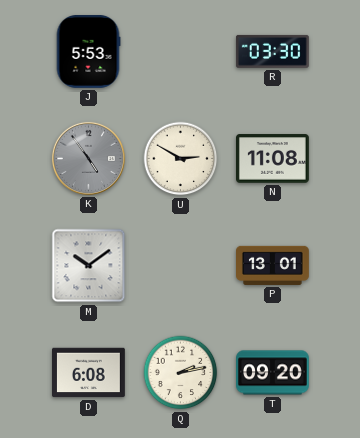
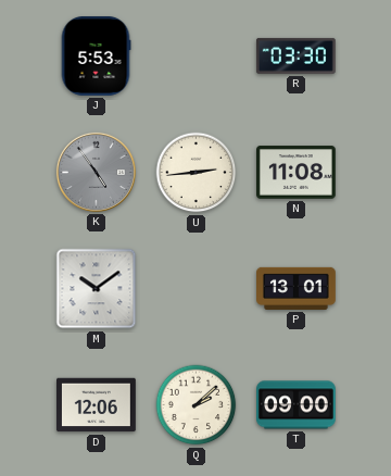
U: 2:50 -> 2:44 (197, 173)
D: 6:08 -> 12:06 (97, 405)
Q: 2:13 -> 2:08 (197, 405)
T: 09:20 -> 09:00 (297, 405)
